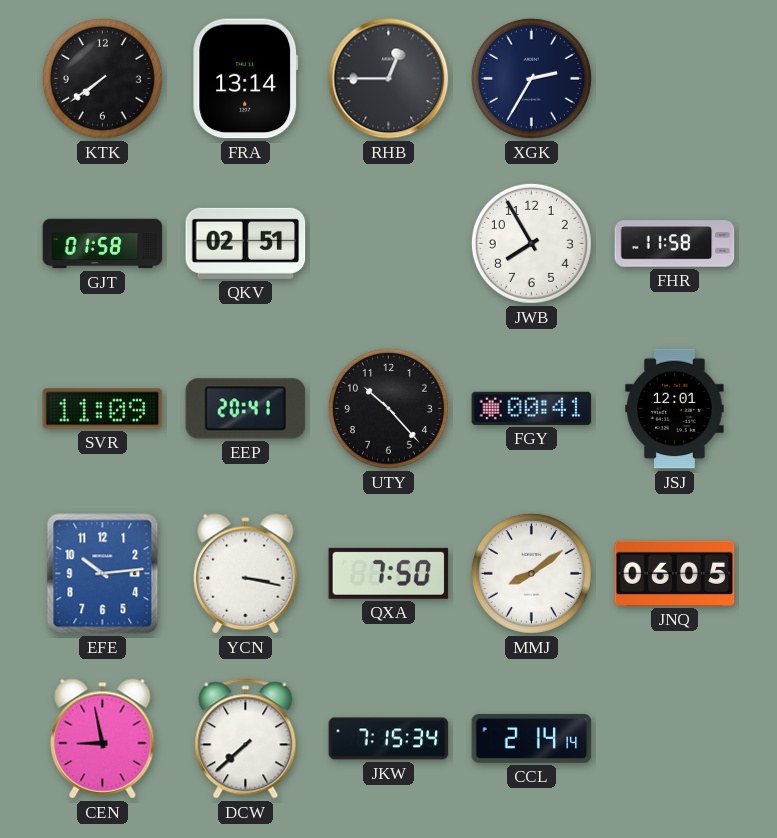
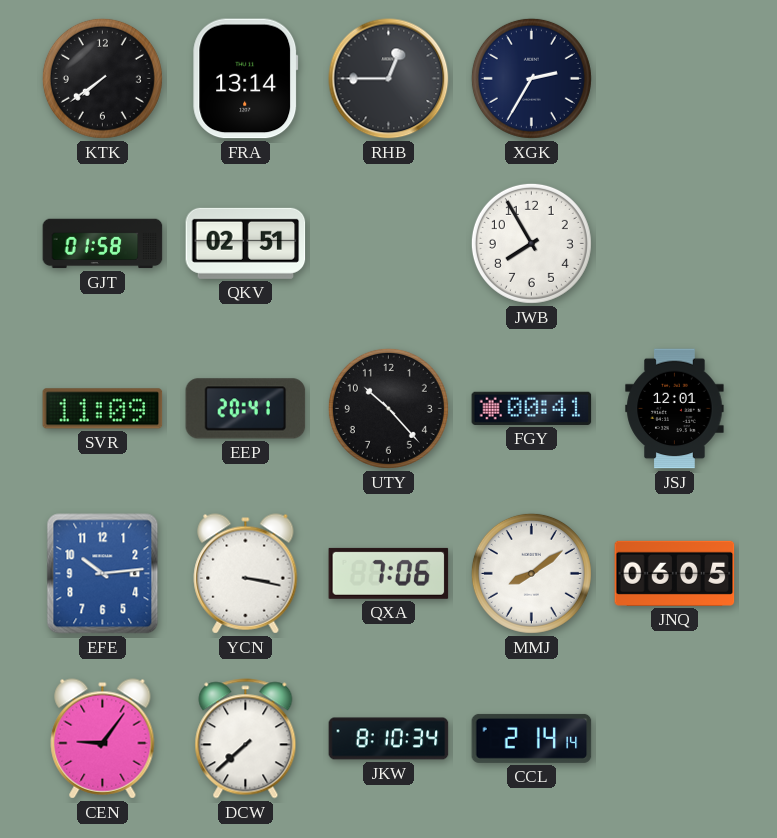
FHR: 11:58 -> none (675, 244)
QXA: 7:50 -> 7:06 (389, 573)
CEN: 8:58 -> 9:06 (103, 739)
JKW: 7:15 -> 8:10 (389, 739)
